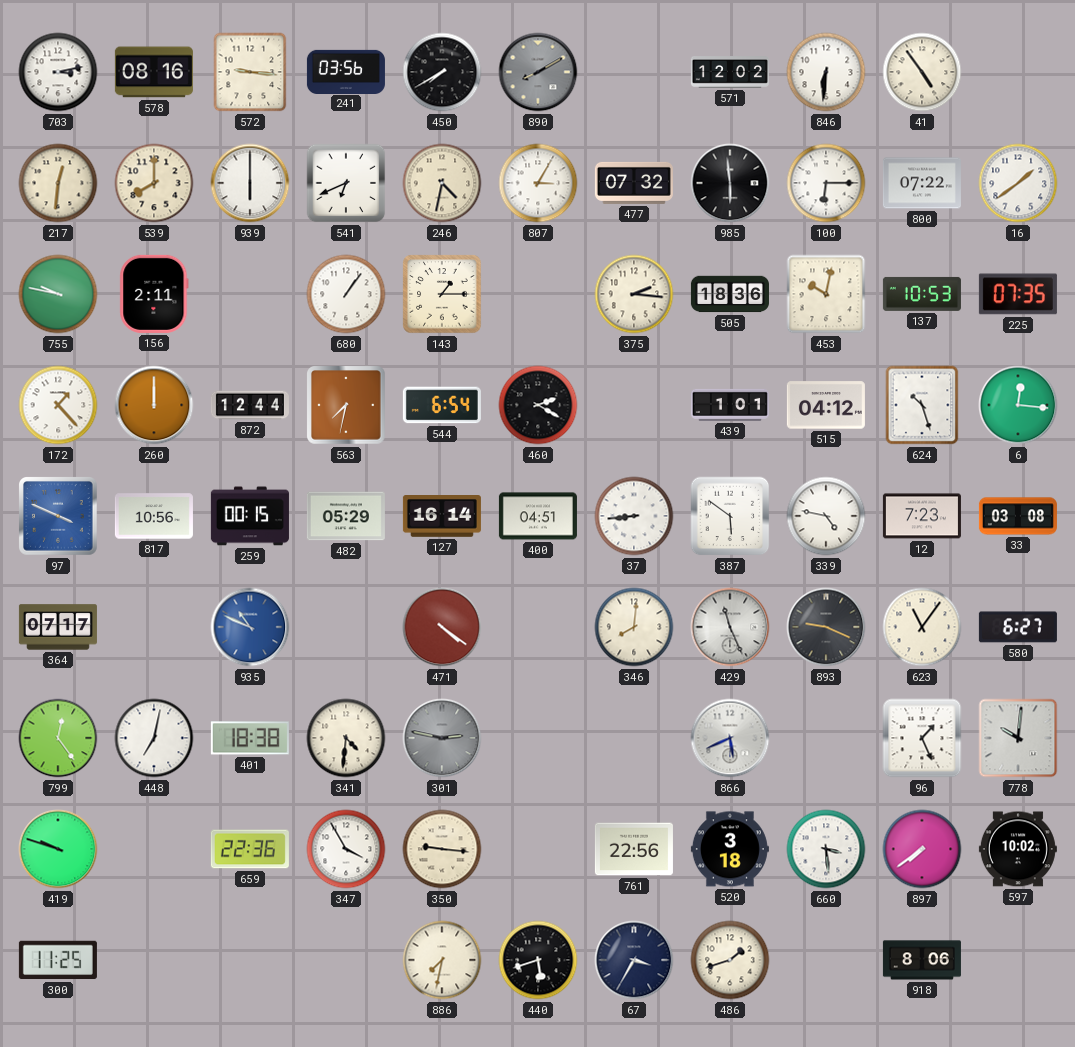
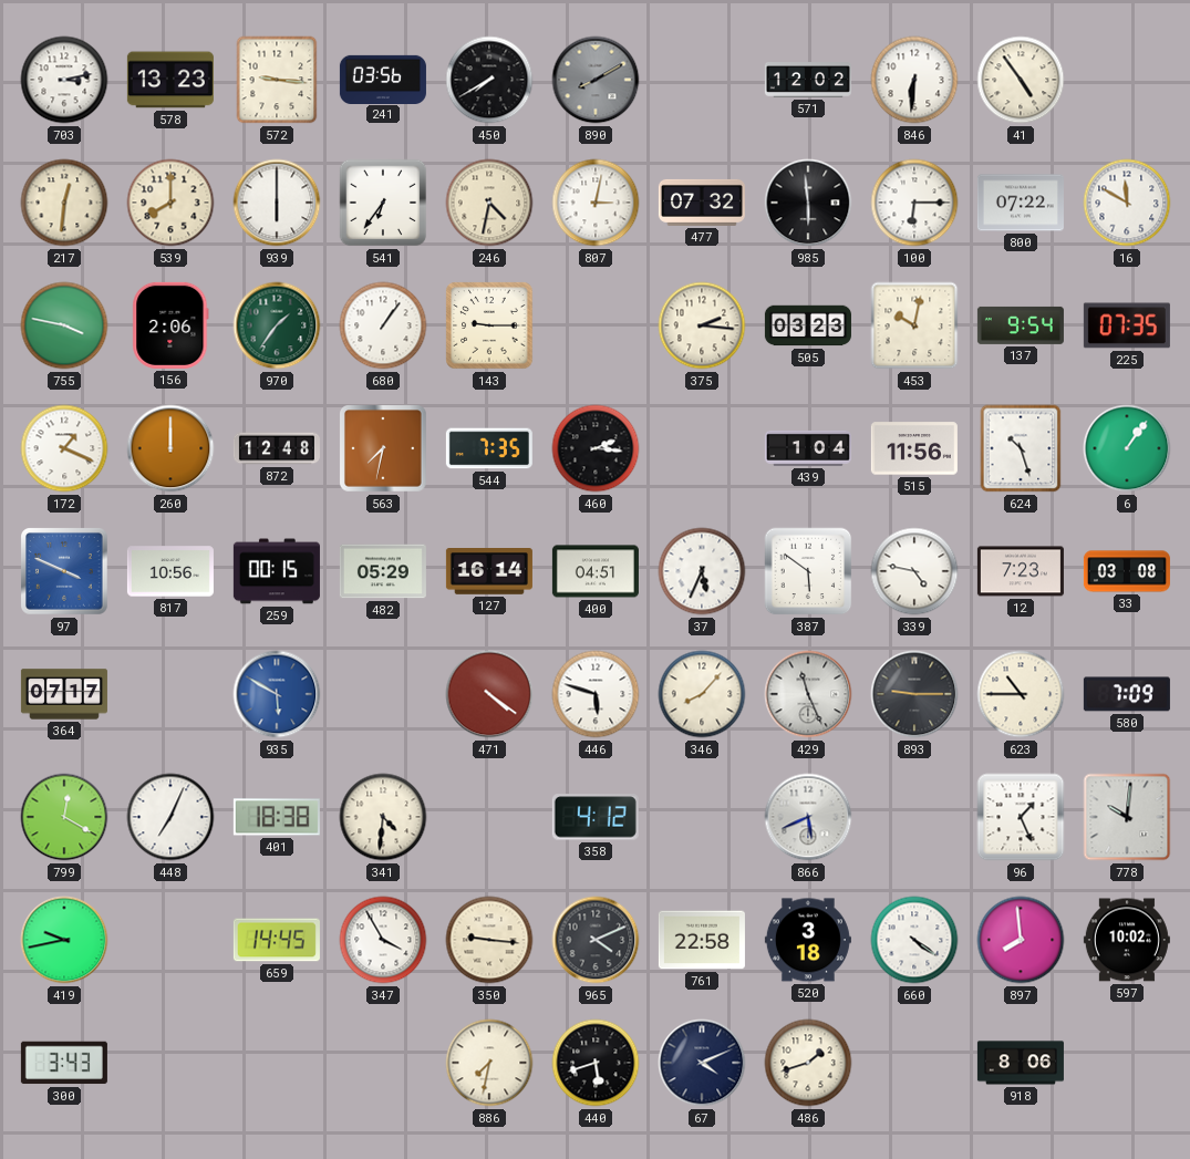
578: 08:16 -> 13:23 (170, 80)
541: 6:41 -> 6:36 (383, 203)
807: 3:05 -> 3:02 (596, 203)
16: 1:39 -> 11:50 (1127, 203)
755: 9:47 -> 3:47 (64, 325)
156: 2:11 -> 2:06 (170, 325)
970: none -> 1:36 (277, 325)
143: 1:15 -> 9:15 (489, 325)
505: 18:36 -> 03:23 (808, 325)
137: 10:53 -> 9:54 (1021, 325)
172: 1:23 -> 1:19 (64, 448)
872: 12:44 -> 12:48 (277, 448)
544: 6:54 -> 7:35 (489, 448)
460: 2:20 -> 2:16 (596, 448)
439: 1:01 -> 1:04 (808, 448)
515: 04:12 -> 11:56 (914, 448)
6: 12:16 -> 1:06 (1127, 448)
37: 8:44 -> 5:34 (702, 571)
935: 10:49 -> 5:50 (277, 694)
446: none -> 5:48 (596, 694)
346: 8:01 -> 8:07 (702, 694)
893: 9:19 -> 9:15 (914, 694)
623: 11:06 -> 10:45 (1021, 694)
580: 6:27 -> 7:09 (1127, 694)
799: 12:24 -> 12:20 (64, 817)
448: 7:02 -> 7:04 (170, 817)
301: 2:47 -> none (442, 738)
358: none -> 4:12 (596, 817)
419: 9:48 -> 9:43 (64, 940)
659: 22:36 -> 14:45 (277, 940)
965: none -> 4:11 (596, 940)
761: 22:56 -> 22:58 (702, 940)
660: 3:29 -> 4:21 (914, 940)
897: 7:39 -> 7:59 (1021, 940)
300: 11:25 -> 3:43 (64, 1063)
67: 3:35 -> 4:11 (702, 1063)
